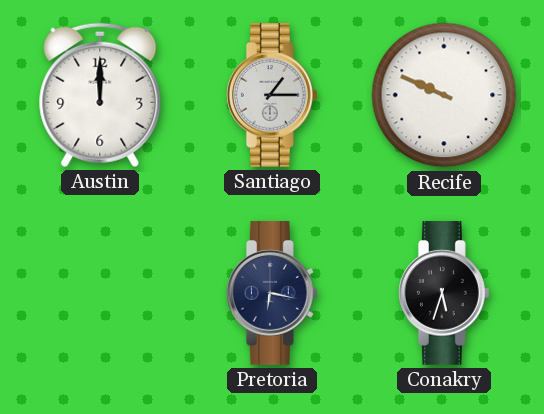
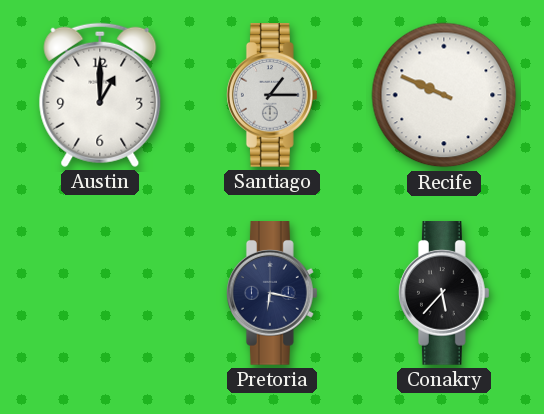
Austin: 12:00 -> 1:00 (100, 95)
Conakry: 5:33 -> 5:37 (445, 293)
